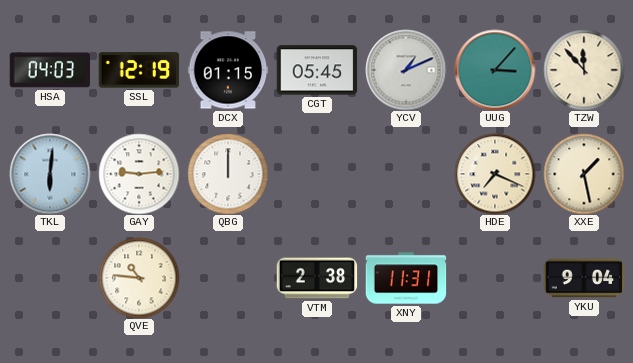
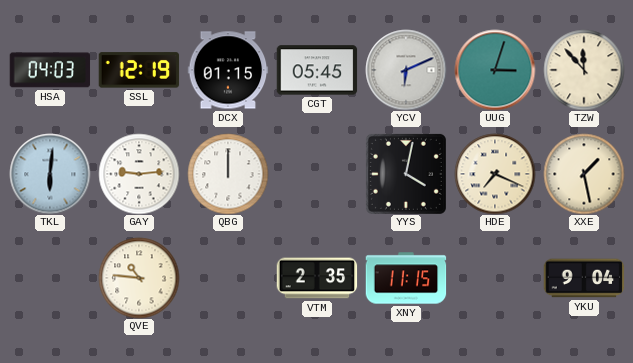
YCV: 1:11 -> 6:11 (406, 70)
UUG: 3:07 -> 3:03 (495, 70)
YYS: none -> 4:02 (406, 174)
VTM: 2:38 -> 2:35 (317, 278)
XNY: 11:31 -> 11:15 (406, 278)
